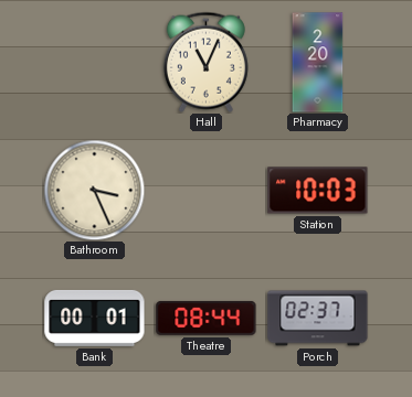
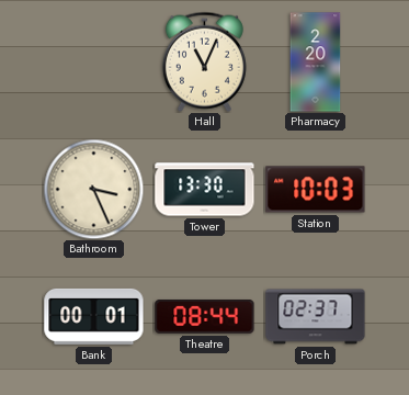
Tower: none -> 13:30 (205, 190)
